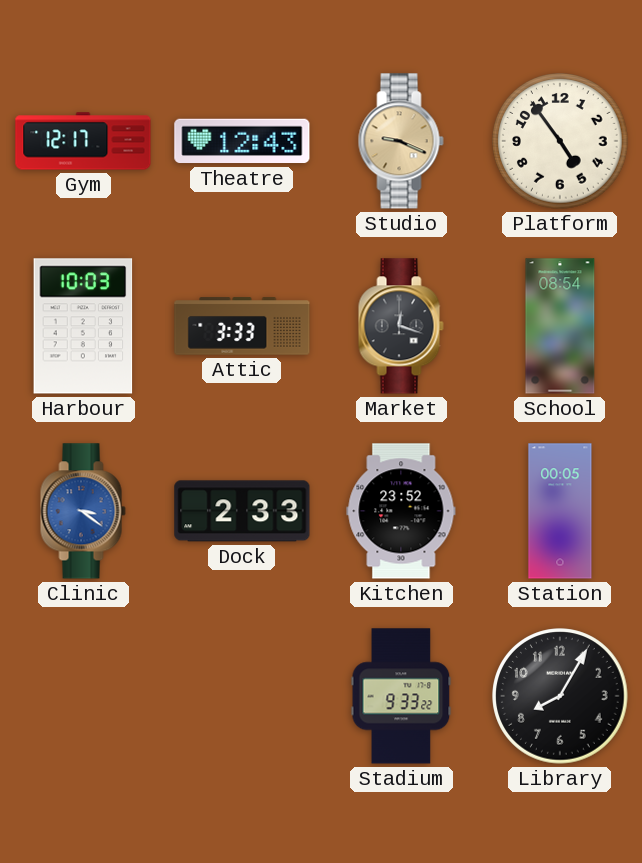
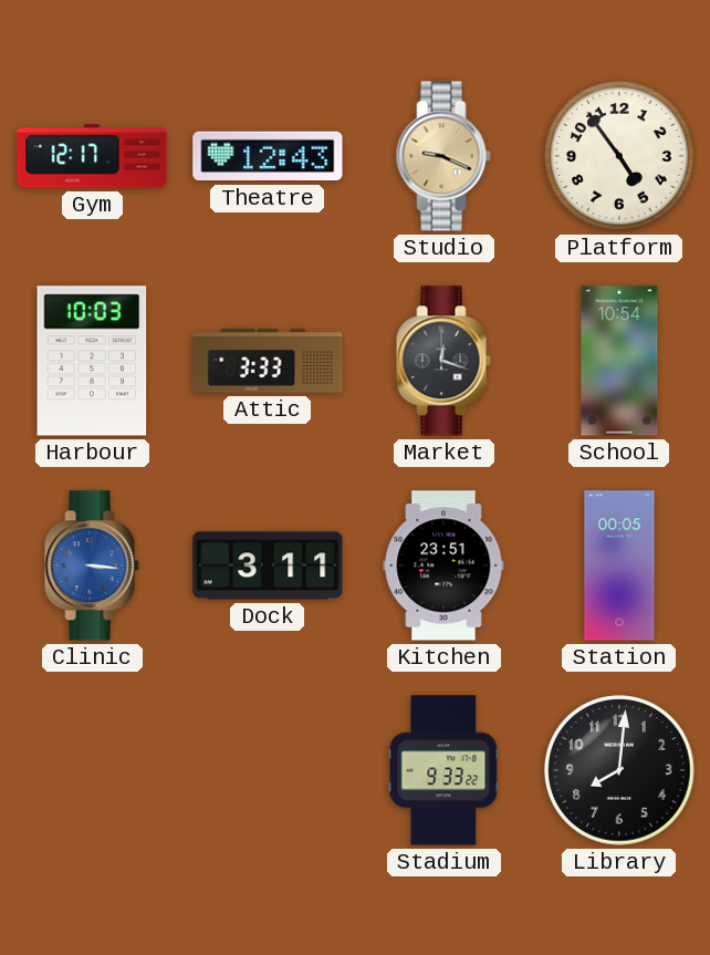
School: 08:54 -> 10:54 (619, 361)
Clinic: 3:21 -> 3:16 (92, 565)
Dock: 2:33 -> 3:11 (268, 565)
Kitchen: 23:52 -> 23:51 (443, 565)
Library: 8:05 -> 8:01 (619, 770)
